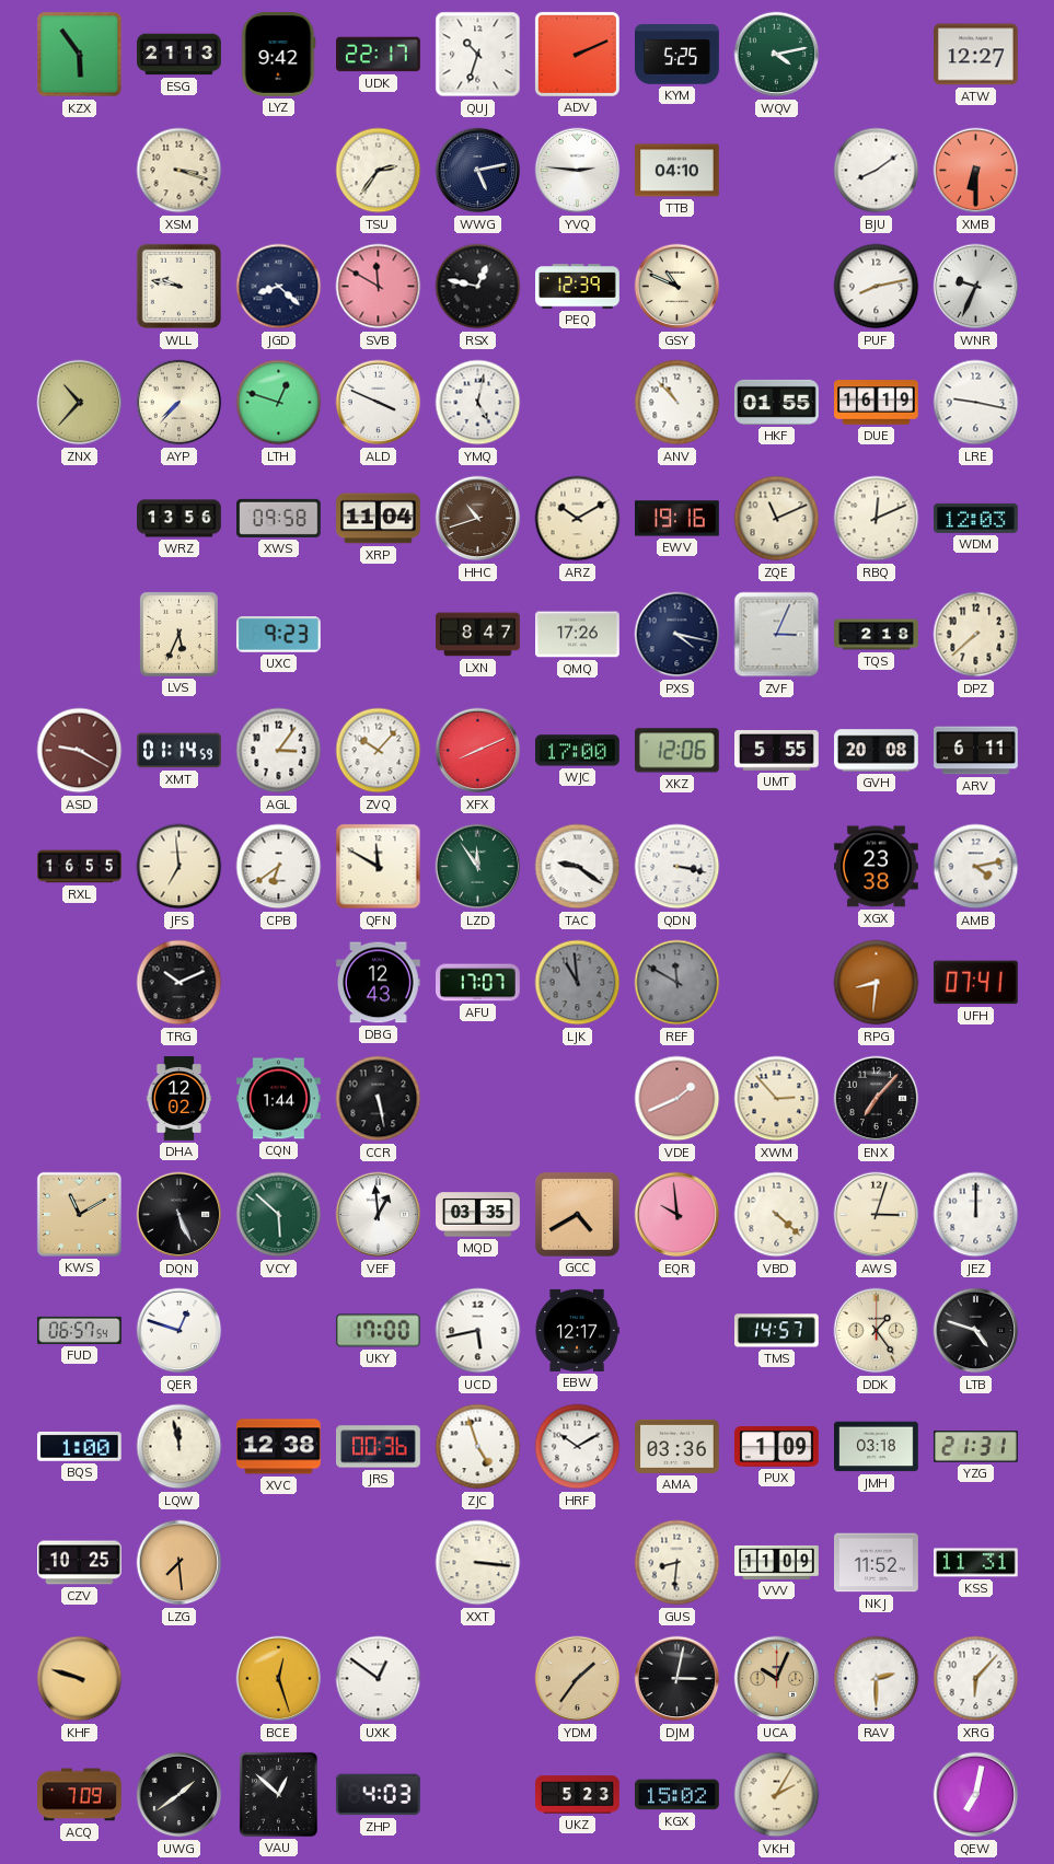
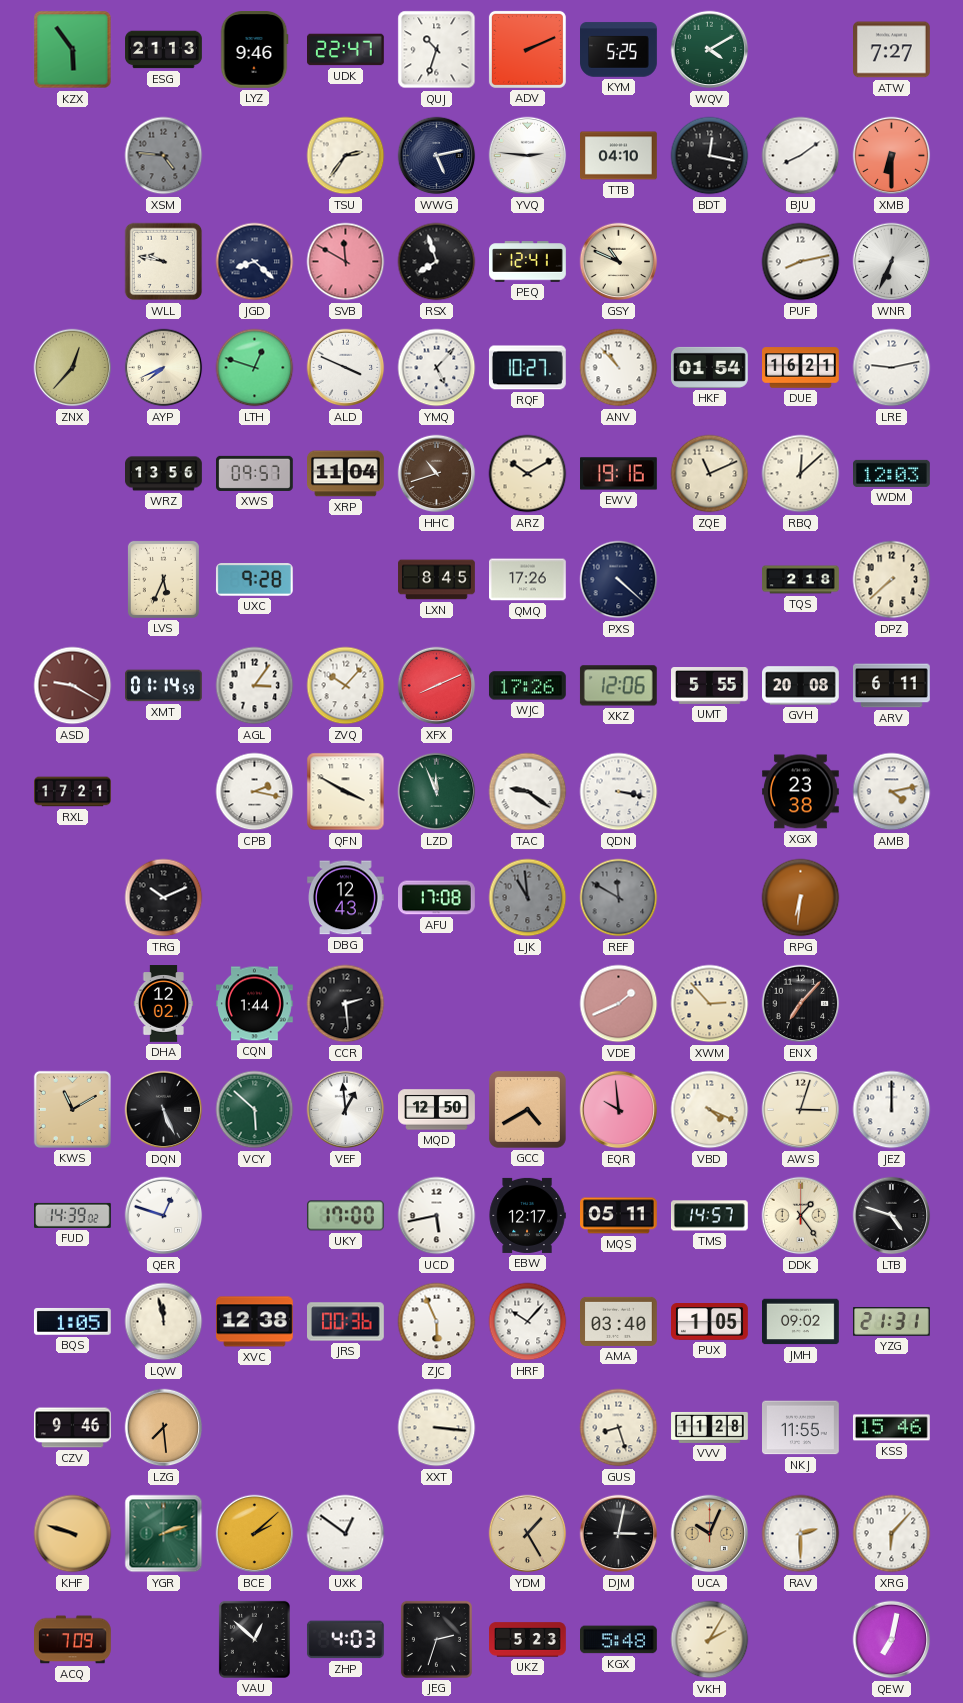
LYZ: 9:42 -> 9:46 (254, 50)
UDK: 22:17 -> 22:47 (346, 50)
WQV: 4:13 -> 4:10 (710, 50)
ATW: 12:27 -> 7:27 (892, 50)
XSM: 3:18 -> 4:46 (164, 156)
XSM dial: cream -> grey (164, 156)
BDT: none -> 12:17 (710, 156)
RSX: 12:47 -> 7:57 (437, 262)
PEQ: 12:39 -> 12:41 (528, 262)
WNR: 9:34 -> 6:34 (892, 262)
ZNX: 10:37 -> 12:37 (73, 368)
AYP: 7:37 -> 7:41 (164, 368)
YMQ: 5:02 -> 5:07 (437, 368)
RQF: none -> 10:27 (527, 368)
HKF: 01:55 -> 01:54 (710, 367)
DUE: 16:19 -> 16:21 (801, 368)
LRE: 9:17 -> 9:13 (892, 368)
XWS: 09:58 -> 09:57 (255, 473)
RBQ: 12:11 -> 12:08 (801, 474)
UXC: 9:23 -> 9:28 (254, 580)
LXN: 8:47 -> 8:45 (437, 580)
PXS: 4:17 -> 4:22 (619, 580)
ZVF: 3:04 -> none (777, 635)
WJC: 17:00 -> 17:26 (528, 686)
RXL: 16:55 -> 17:21 (73, 792)
JFS: 6:59 -> none (179, 867)
CPB: 6:39 -> 2:17 (255, 792)
QFN: 11:50 -> 3:50 (346, 792)
LZD: 11:54 -> 11:56 (437, 792)
AFU: 17:07 -> 17:08 (437, 898)
RPG: 8:31 -> 6:31 (801, 898)
UFH: 07:41 -> none (975, 983)
CCR: 5:28 -> 2:29 (346, 1004)
MQD: 03:35 -> 12:50 (437, 1110)
VBD: 4:22 -> 4:19 (710, 1110)
FUD: 06:57 -> 14:39 (73, 1215)
MQS: none -> 05:11 (619, 1216)
BQS: 1:00 -> 1:05 (72, 1322)
ZJC: 4:57 -> 5:56 (437, 1322)
HRF: 10:10 -> 10:07 (528, 1322)
AMA: 03:36 -> 03:40 (619, 1321)
PUX: 1:09 -> 1:05 (710, 1322)
JMH: 03:18 -> 09:02 (801, 1322)
CZV: 10:25 -> 9:46 (73, 1428)
GUS: 8:31 -> 8:27 (619, 1428)
VVV: 11:09 -> 11:28 (710, 1427)
NKJ: 11:52 -> 11:55 (801, 1428)
KSS: 11:31 -> 15:46 (892, 1428)
YGR: none -> 2:12 (164, 1534)
BCE: 12:27 -> 2:08 (255, 1534)
YDM: 1:36 -> 1:25 (528, 1534)
UWG: 1:39 -> none (179, 1795)
JEG: none -> 2:33 (436, 1639)
KGX: 15:02 -> 5:48 (619, 1640)
